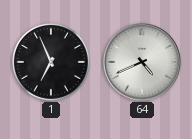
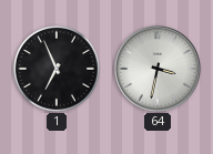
64: 4:41 -> 3:32 (158, 69)
